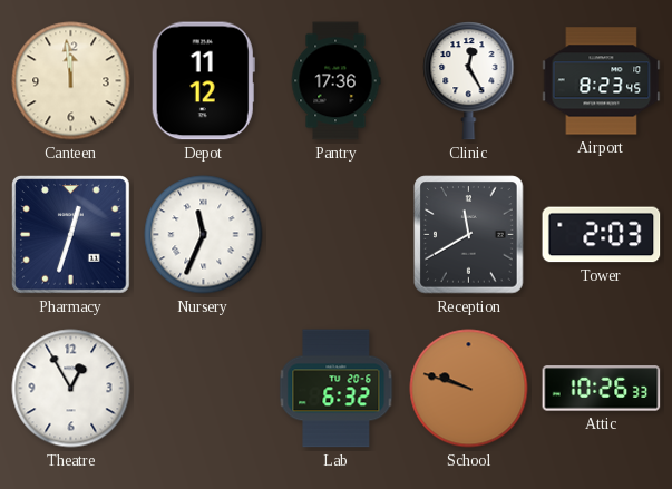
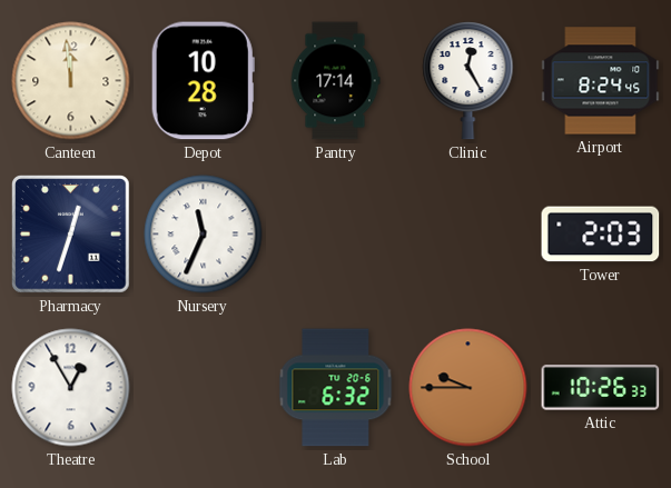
Depot: 11:12 -> 10:28 (203, 81)
Pantry: 17:36 -> 17:14 (335, 81)
Airport: 8:23 -> 8:24 (601, 81)
Reception: 11:40 -> none (469, 235)
School: 9:48 -> 9:45 (468, 388)
